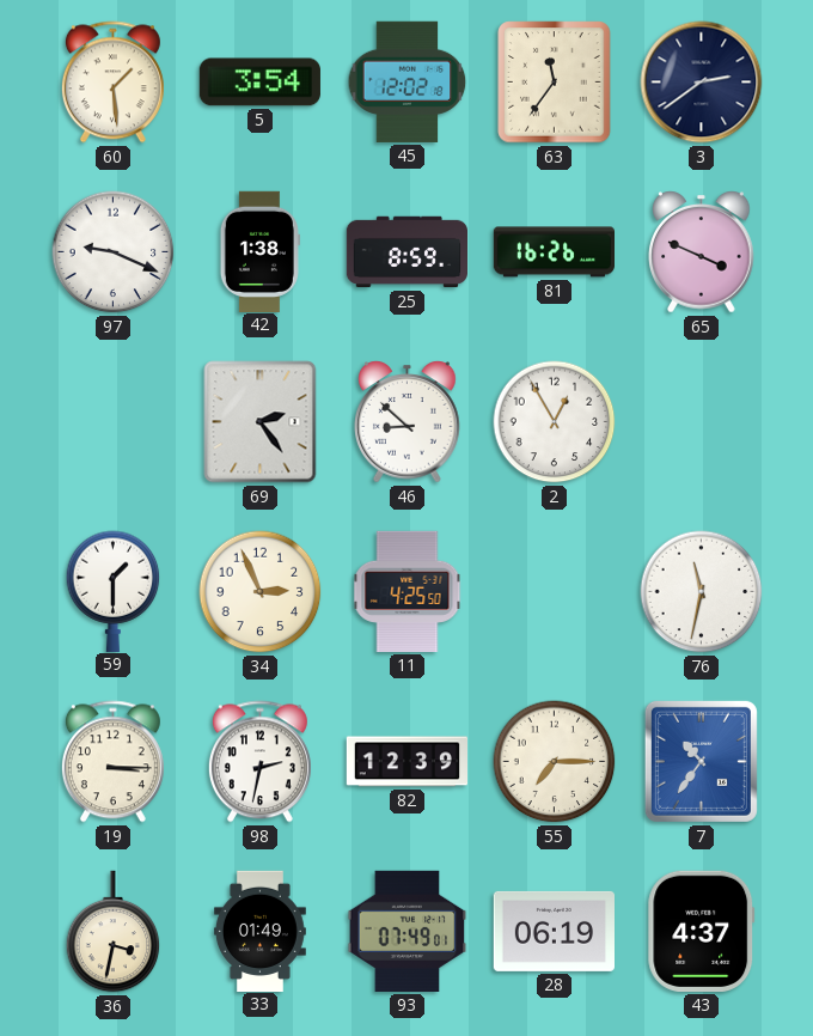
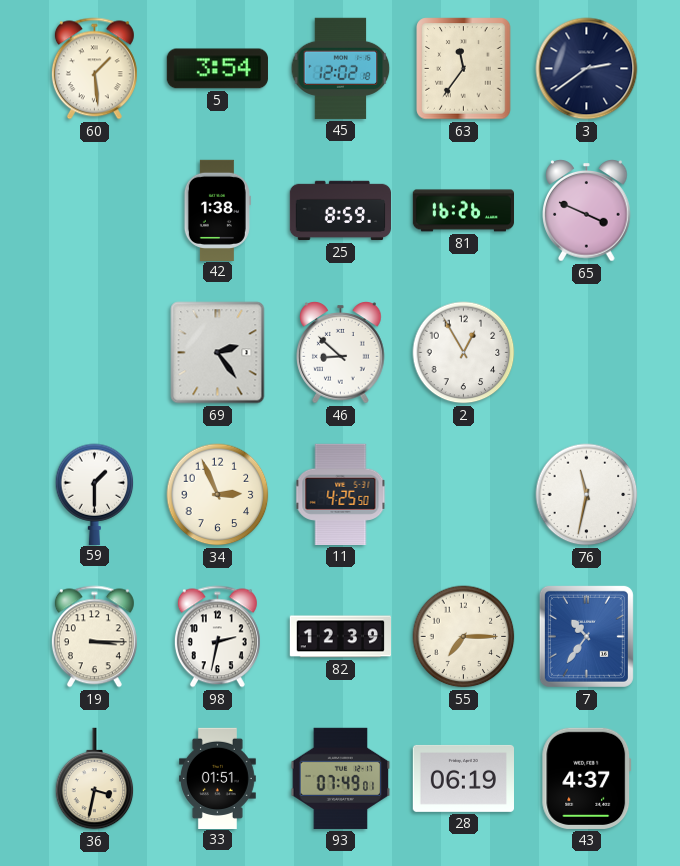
97: 9:19 -> none (114, 252)
33: 01:49 -> 01:51 (217, 778)
